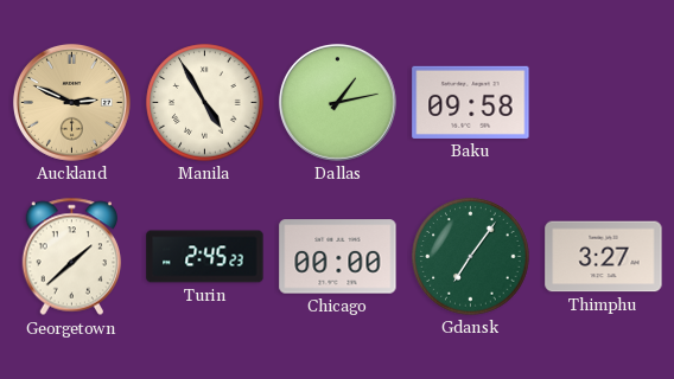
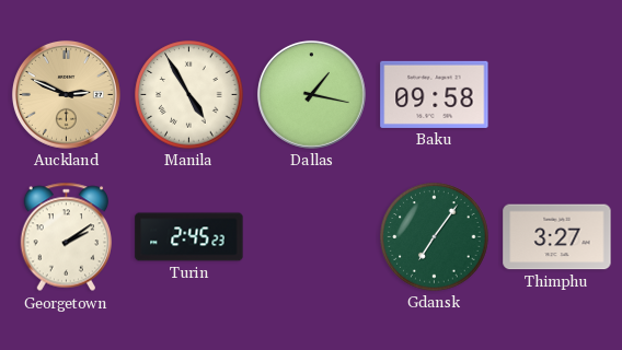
Dallas: 1:13 -> 1:17 (311, 94)
Georgetown: 1:38 -> 2:09 (67, 237)
Chicago: 00:00 -> none (338, 257)
